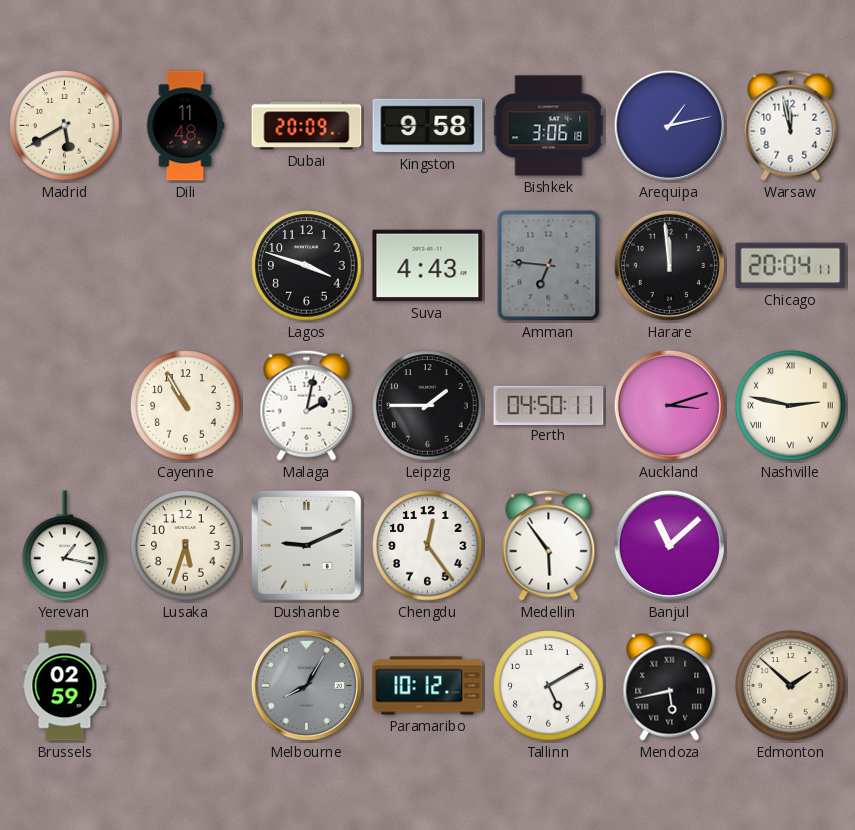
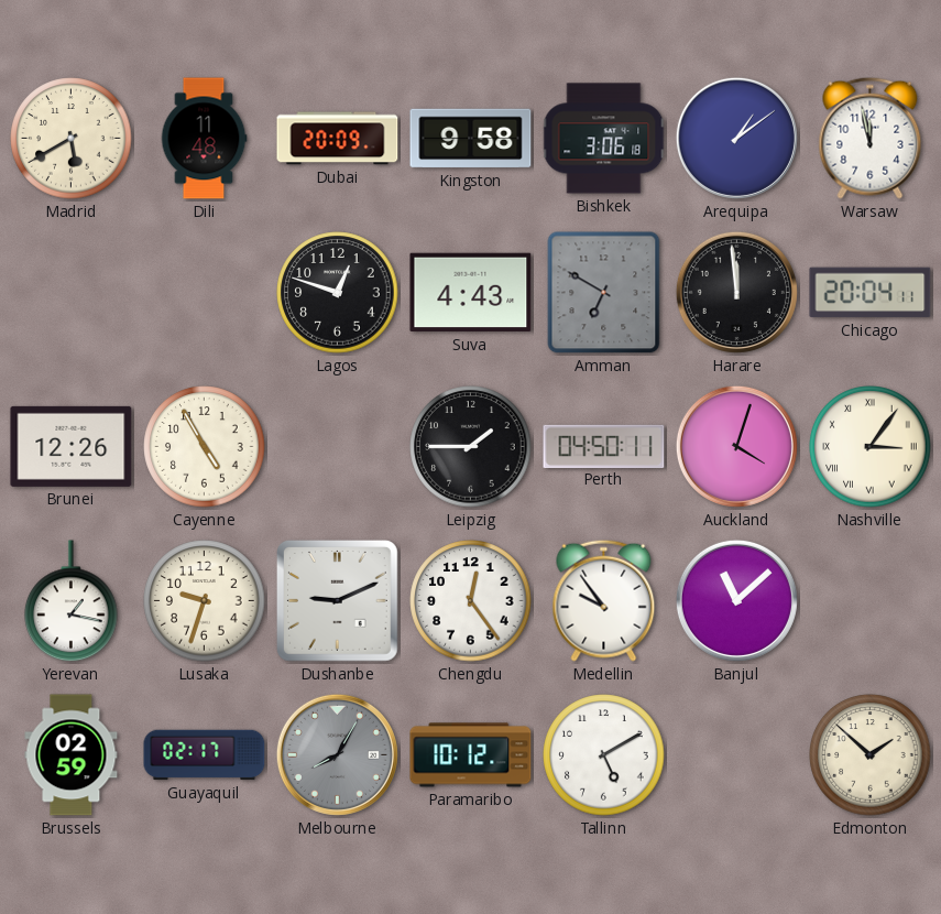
Arequipa: 1:13 -> 1:09 (736, 138)
Lagos: 3:48 -> 12:48 (338, 293)
Amman: 6:46 -> 6:50 (604, 293)
Brunei: none -> 12:26 (72, 446)
Cayenne: 10:55 -> 4:55 (205, 447)
Malaga: 2:02 -> none (307, 405)
Auckland: 3:12 -> 4:03 (736, 446)
Nashville: 2:47 -> 3:06 (871, 447)
Lusaka: 5:33 -> 9:33 (205, 601)
Medellin: 5:54 -> 9:54 (604, 600)
Guayaquil: none -> 02:17 (205, 755)
Mendoza: 5:43 -> none (670, 685)
